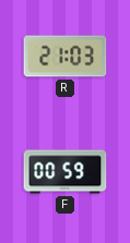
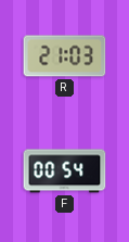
F: 00:59 -> 00:54 (65, 171)
